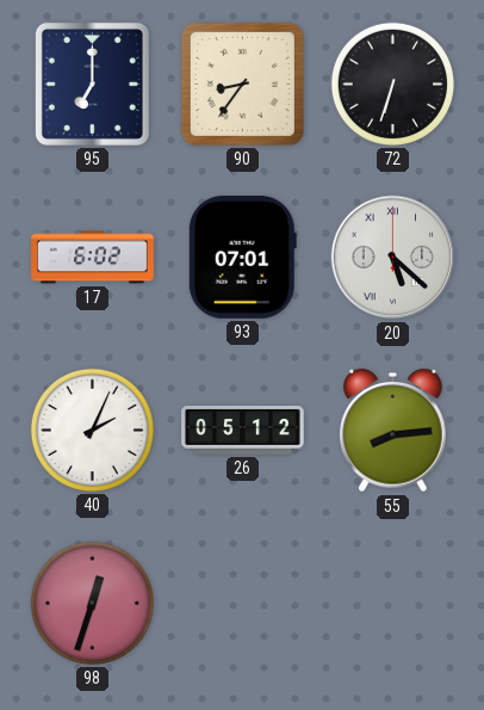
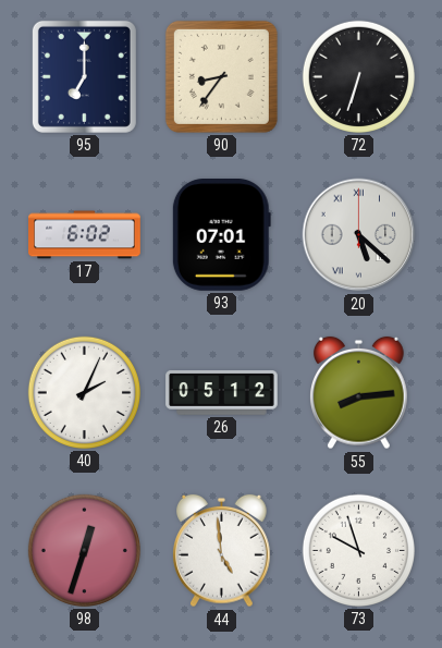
44: none -> 4:59 (222, 551)
73: none -> 9:57 (358, 550)
